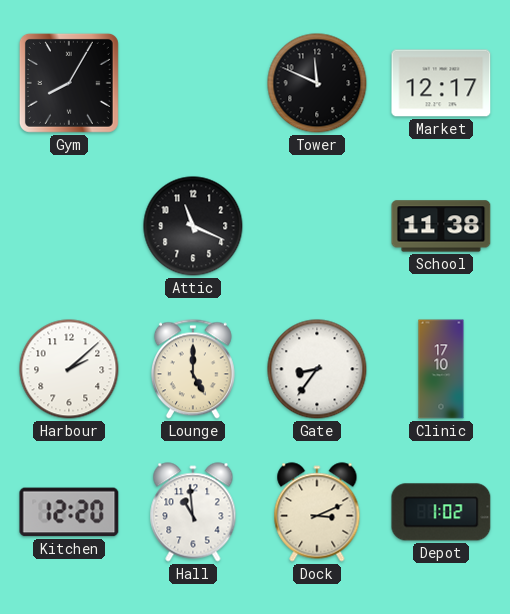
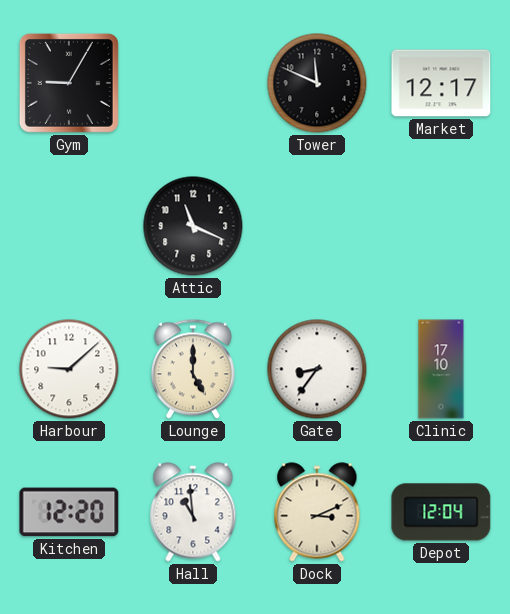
Gym: 8:05 -> 9:05 (69, 83)
School: 11:38 -> none (441, 226)
Harbour: 2:08 -> 9:08 (69, 369)
Depot: 1:02 -> 12:04 (441, 512)
